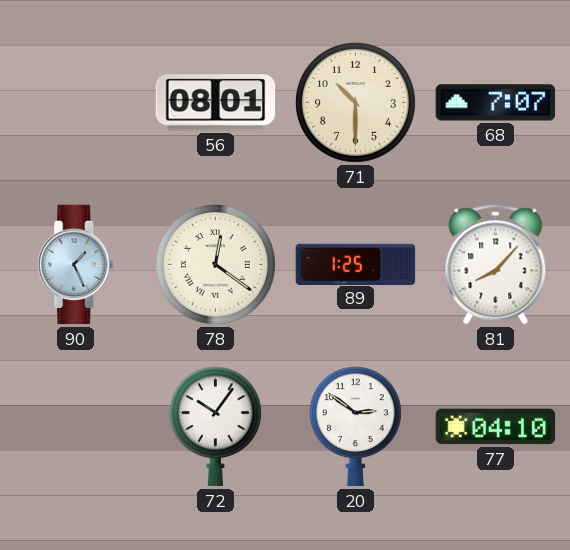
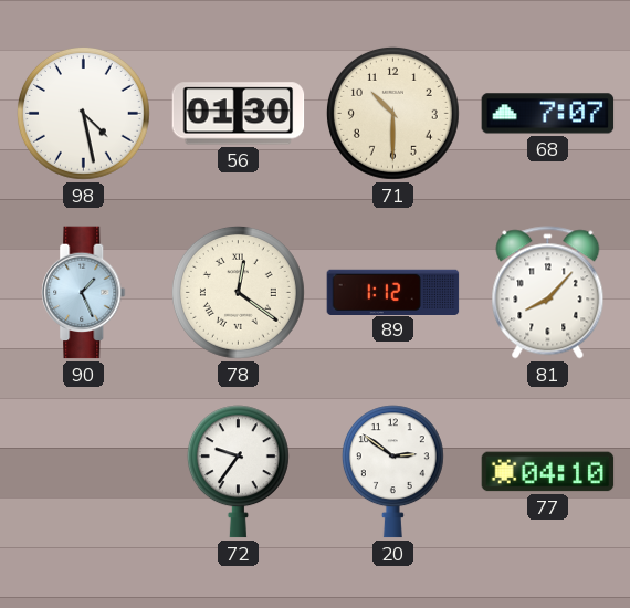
98: none -> 4:28 (83, 113)
56: 08:01 -> 01:30 (239, 114)
89: 1:25 -> 1:12 (393, 292)
72: 10:06 -> 9:36 (238, 472)
